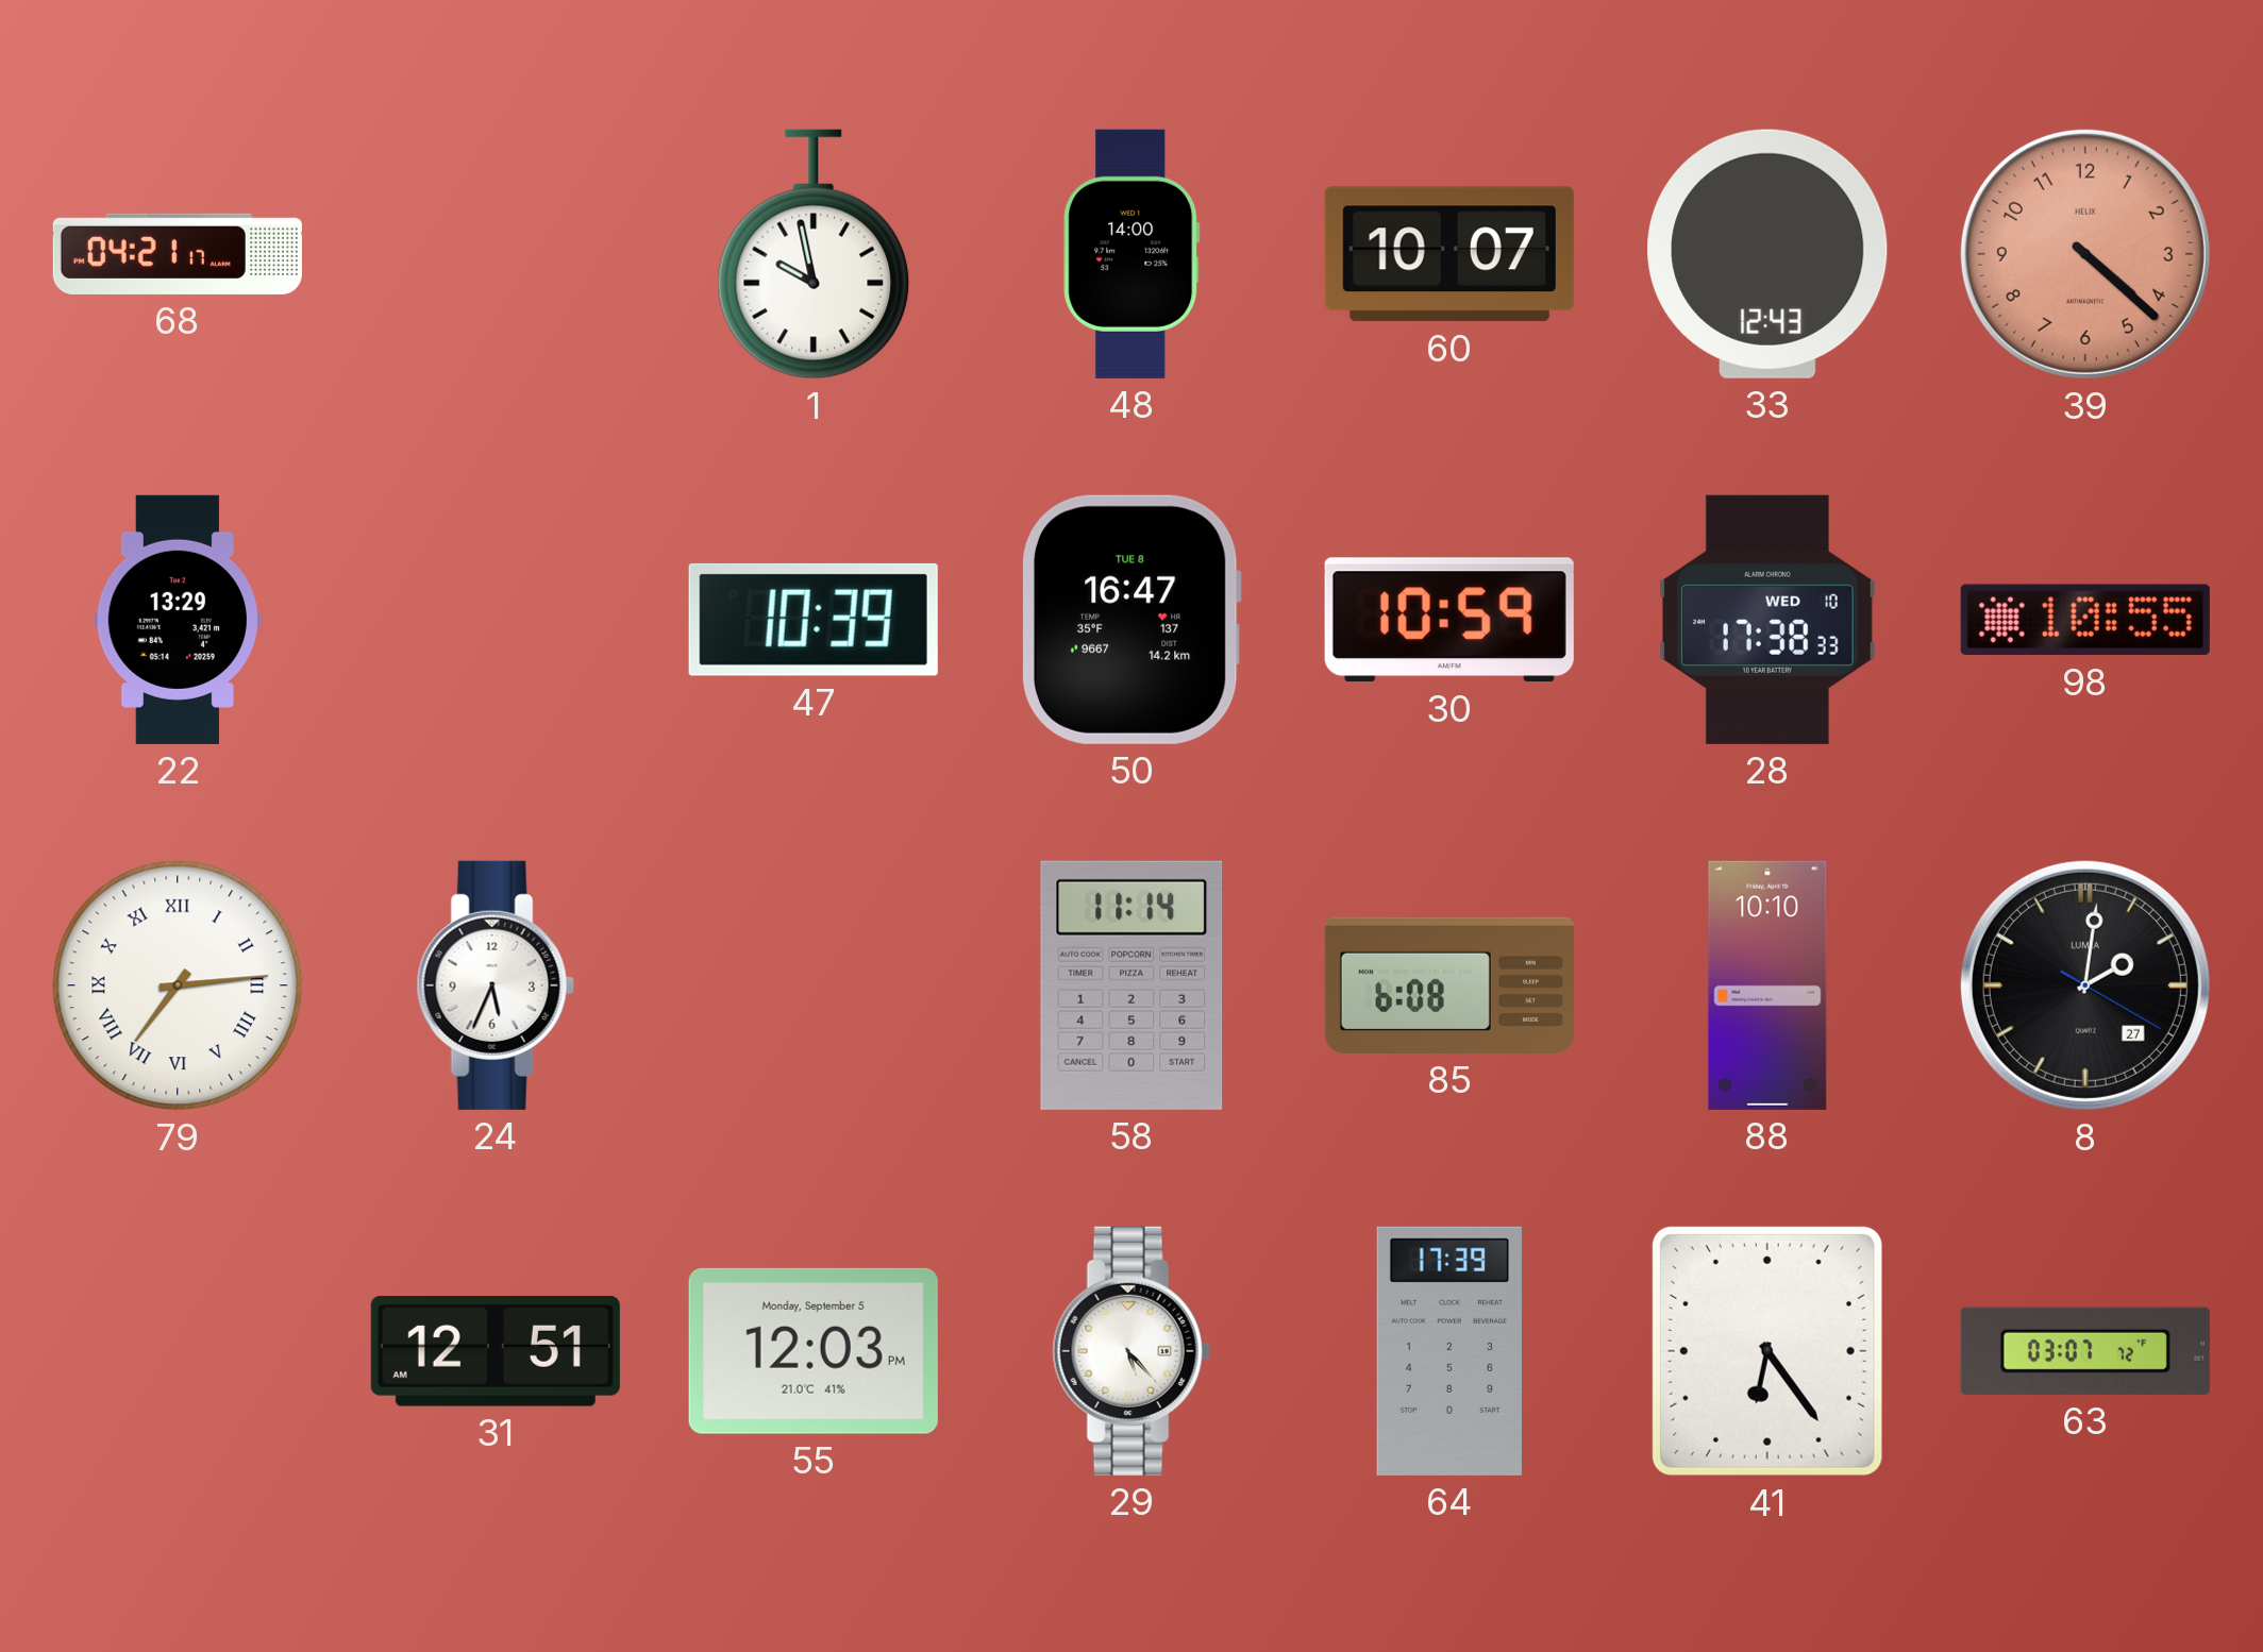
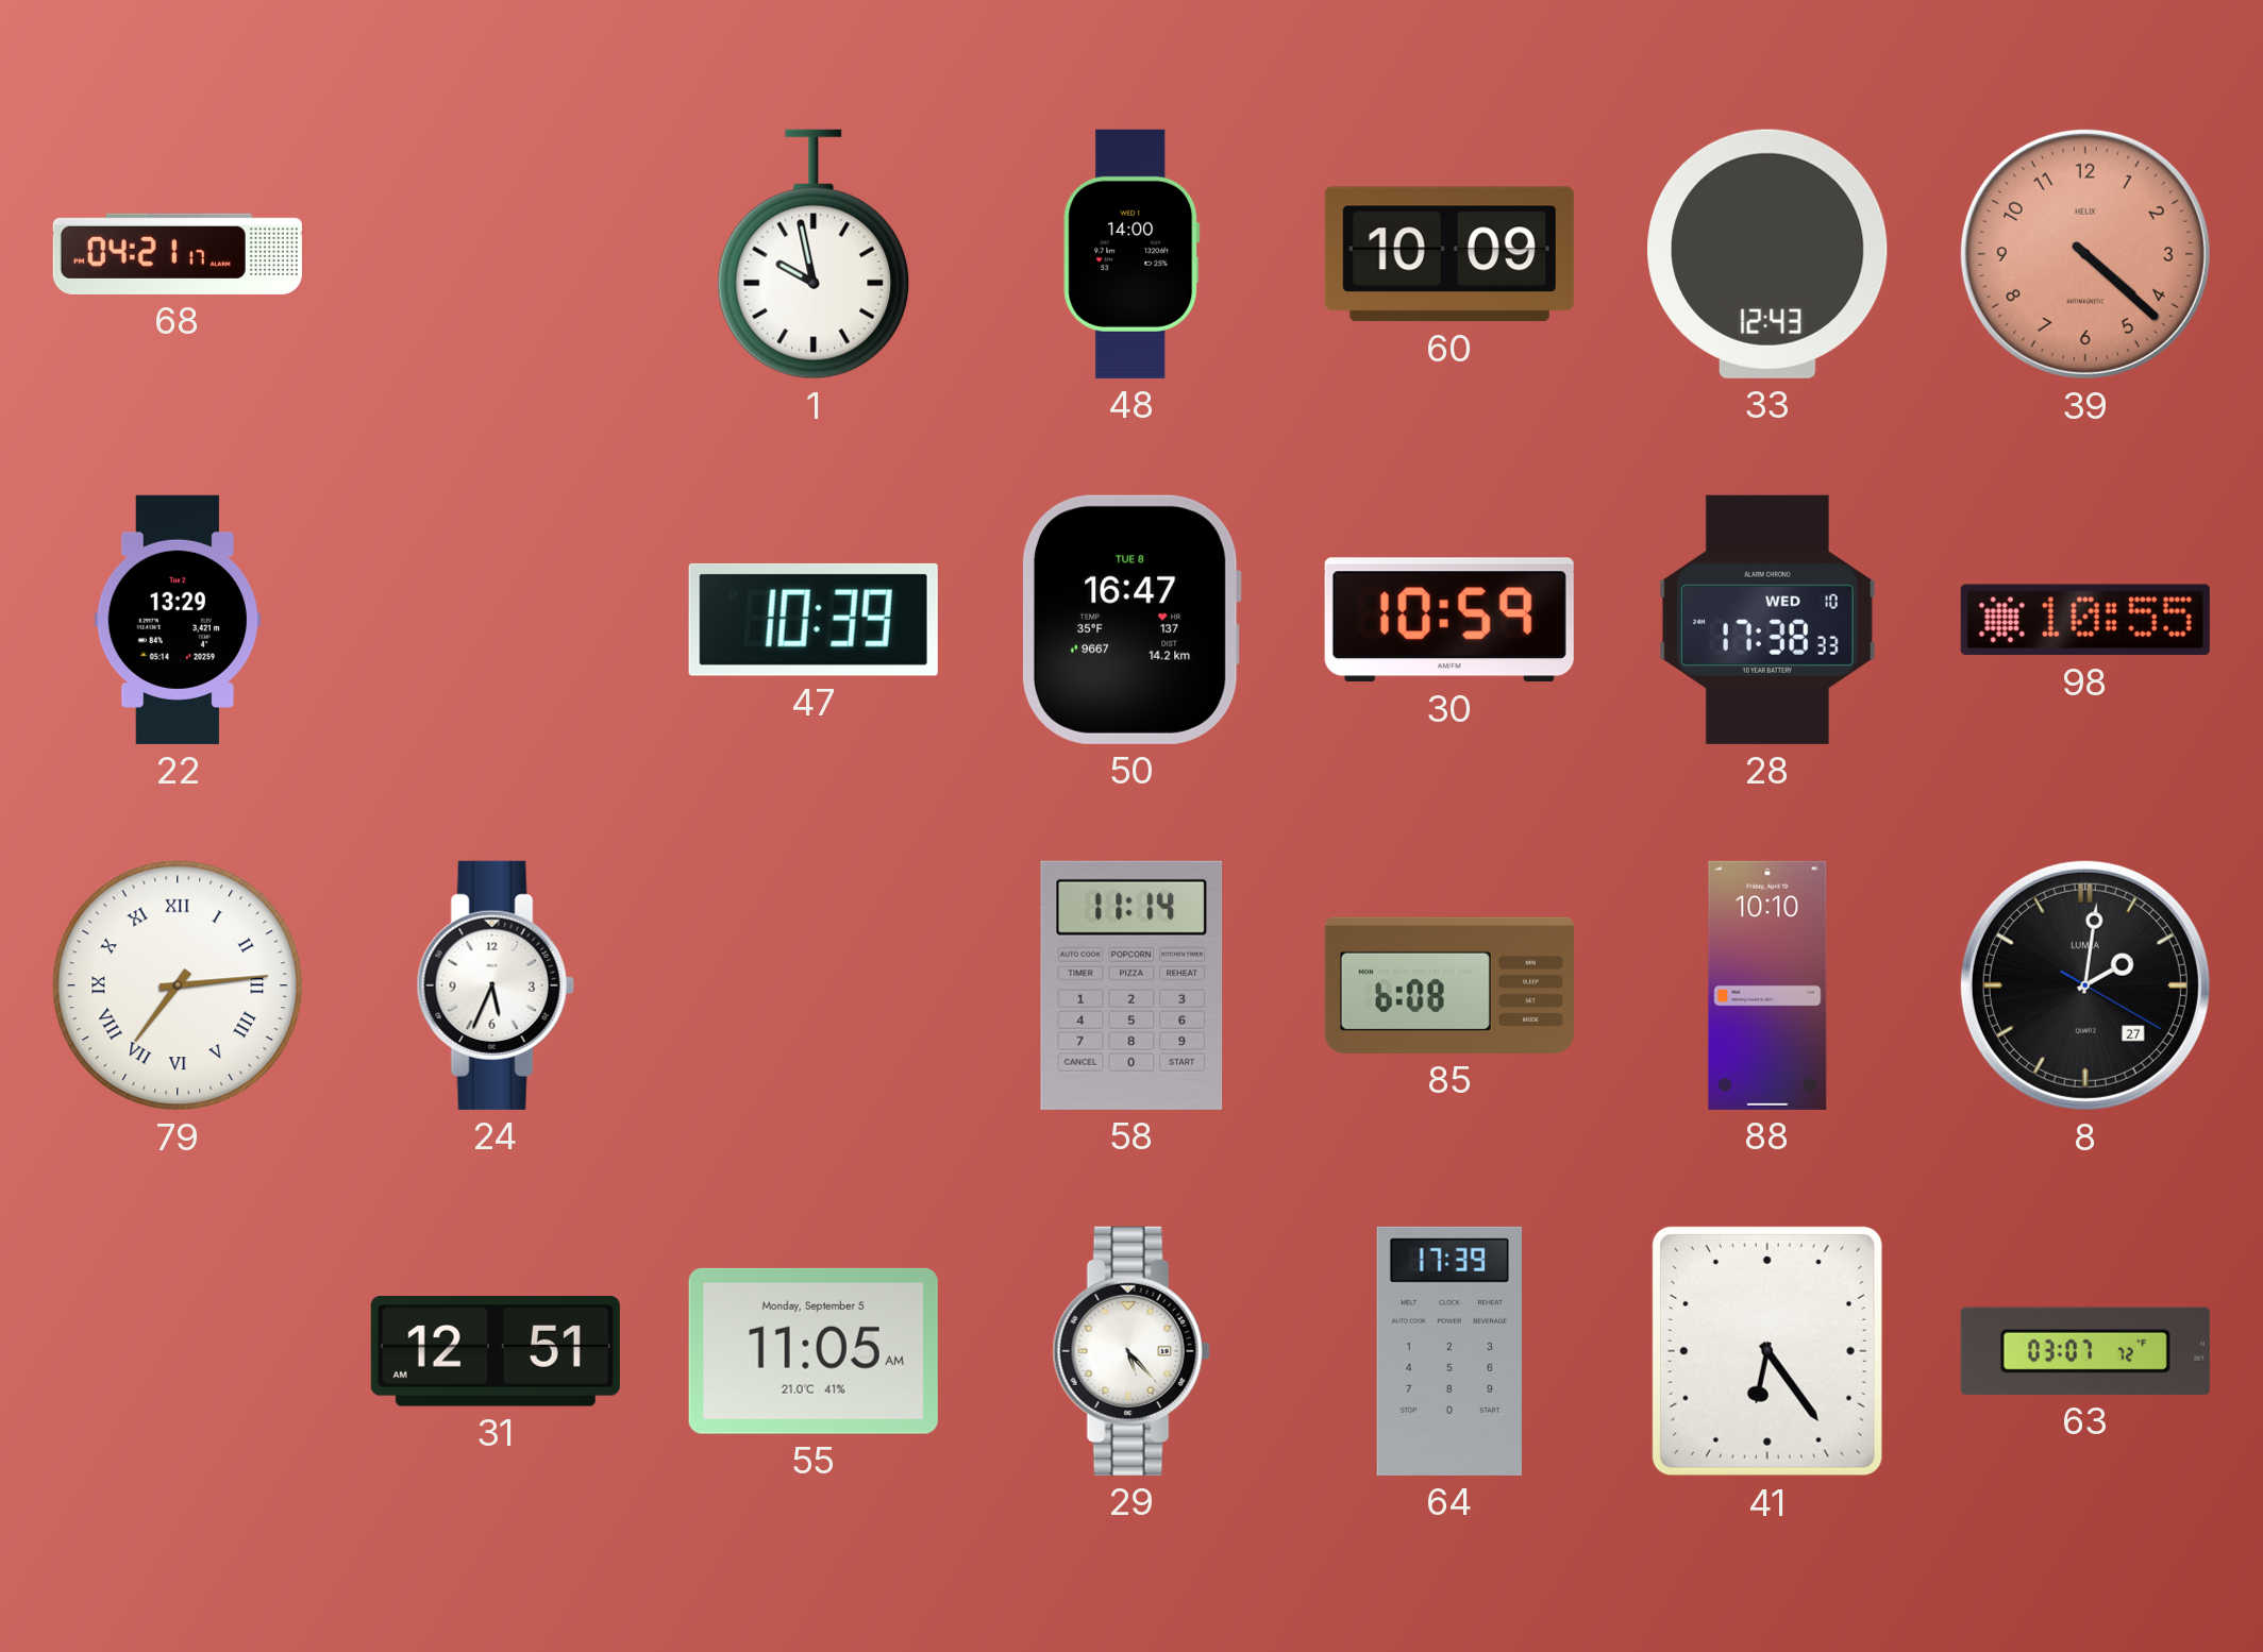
60: 10:07 -> 10:09 (1449, 254)
55: 12:03 -> 11:05 (814, 1351)
